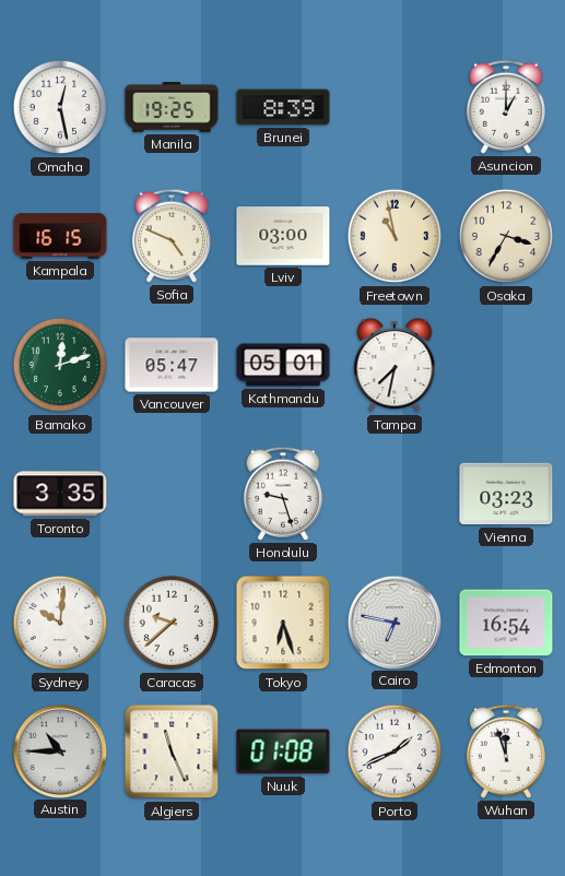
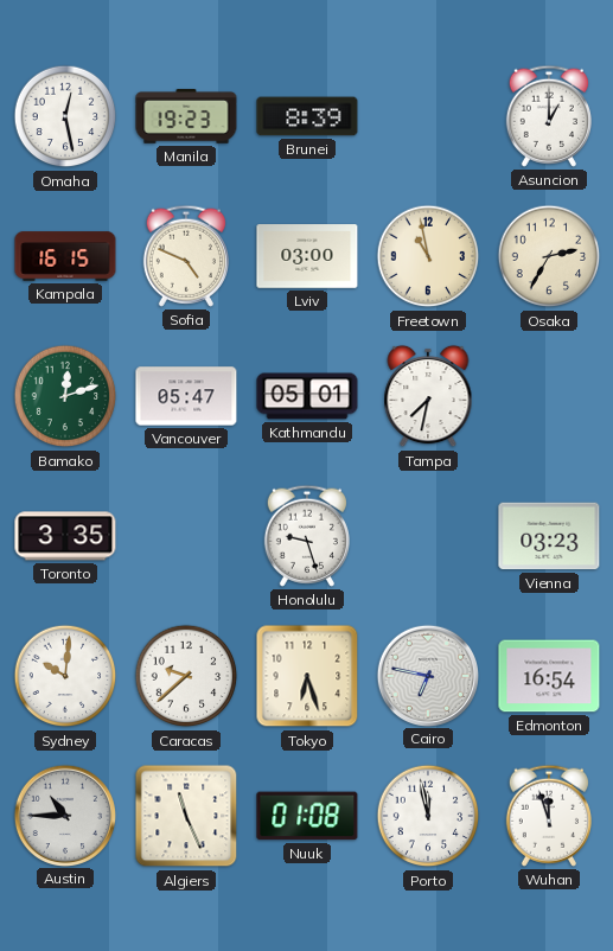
Manila: 19:25 -> 19:23 (186, 116)
Osaka: 3:35 -> 2:35 (549, 256)
Porto: 1:41 -> 11:58 (428, 816)
